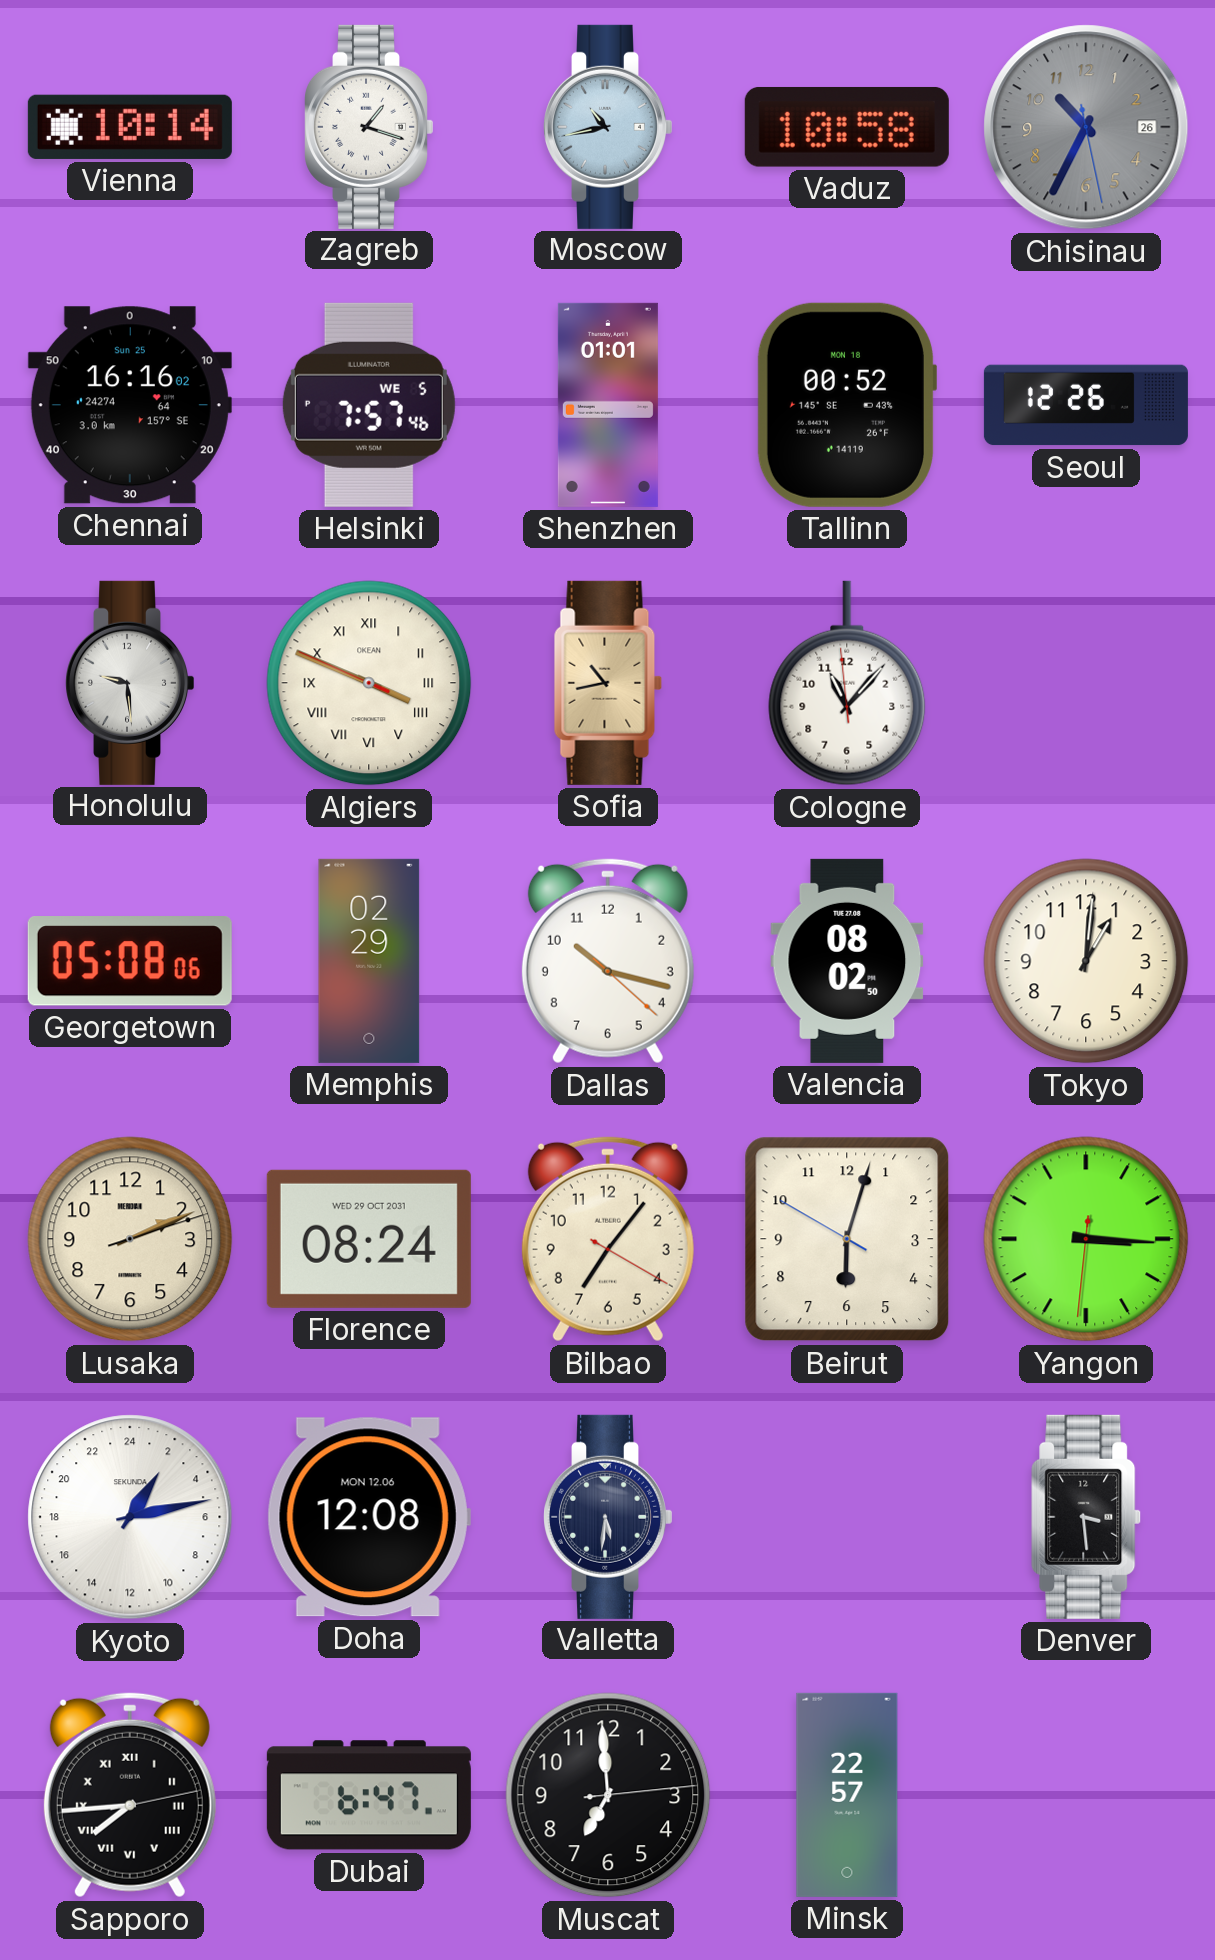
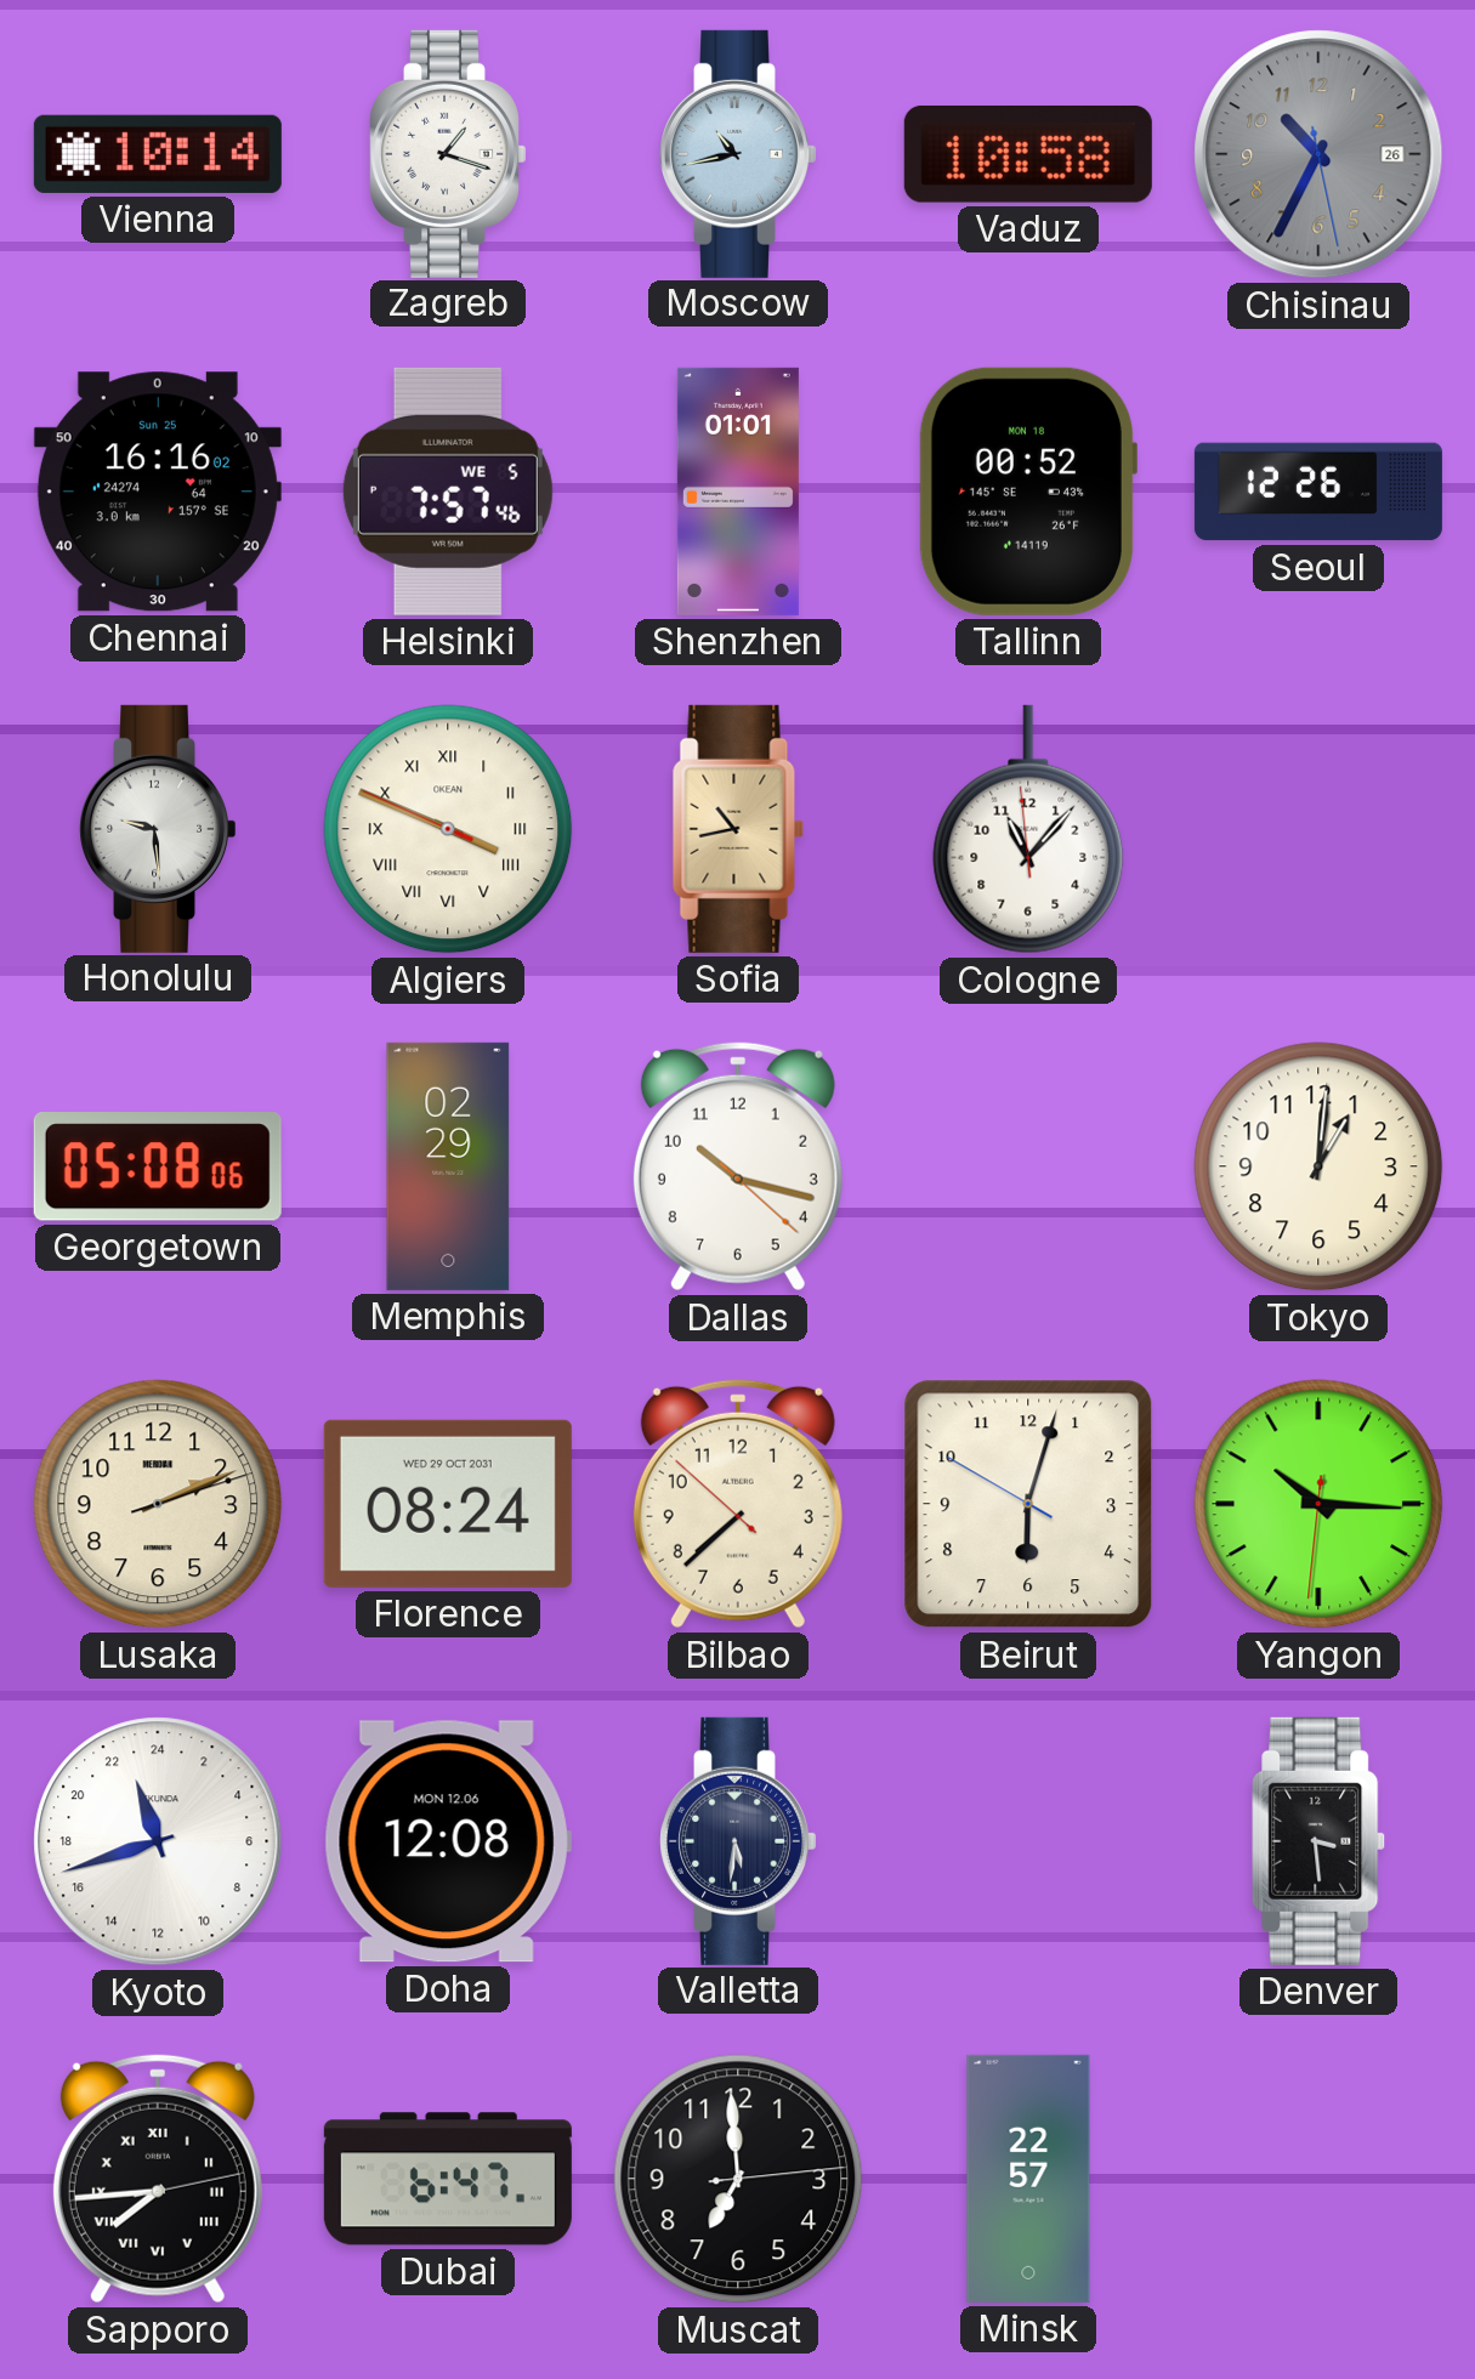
Valencia: 08:02 -> none (847, 961)
Bilbao: 7:06 -> 7:37 (738, 1504)
Yangon: 3:15 -> 10:15 (1318, 1504)
Kyoto: 2:13 -> 22:42 (158, 1841)
